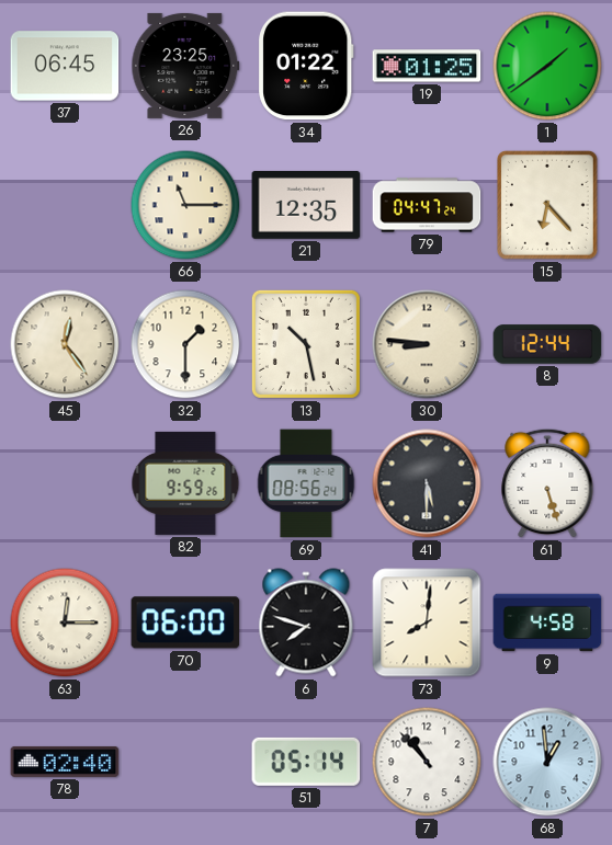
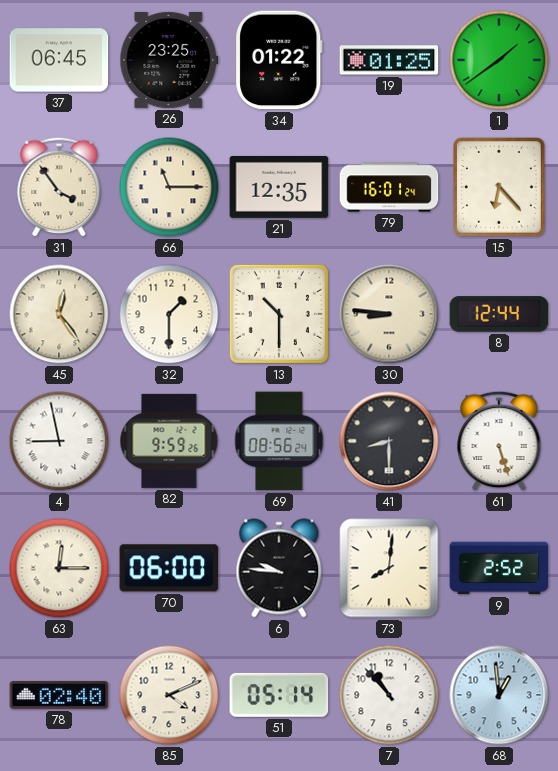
31: none -> 3:54 (59, 187)
79: 04:47 -> 16:01 (389, 187)
13: 10:28 -> 10:30 (279, 314)
4: none -> 8:58 (59, 441)
41: 5:30 -> 8:30 (389, 441)
6: 7:48 -> 9:46 (279, 568)
9: 4:58 -> 2:52 (499, 568)
85: none -> 4:11 (169, 695)
